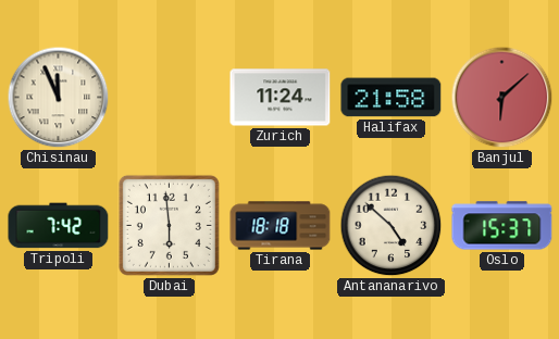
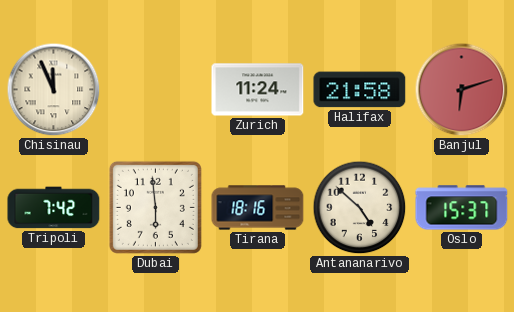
Banjul: 6:08 -> 6:12 (462, 90)
Tirana: 18:18 -> 18:16 (258, 208)
